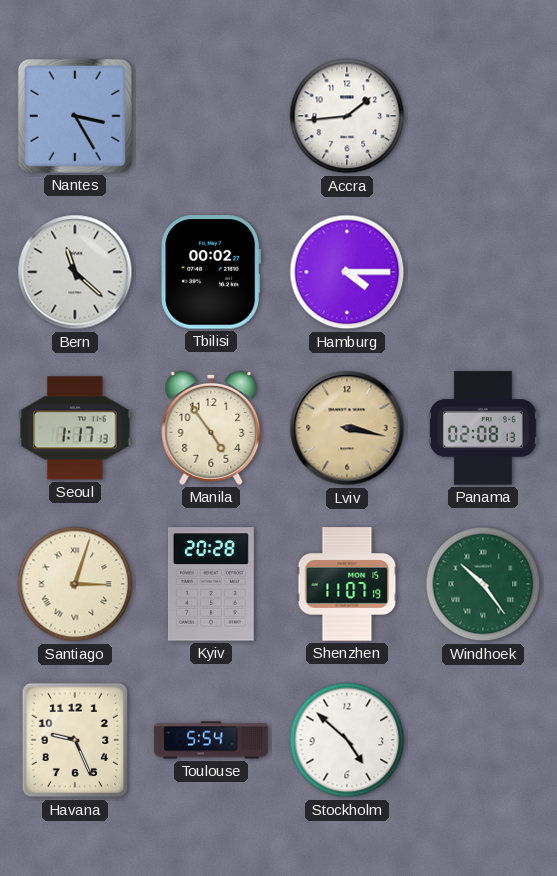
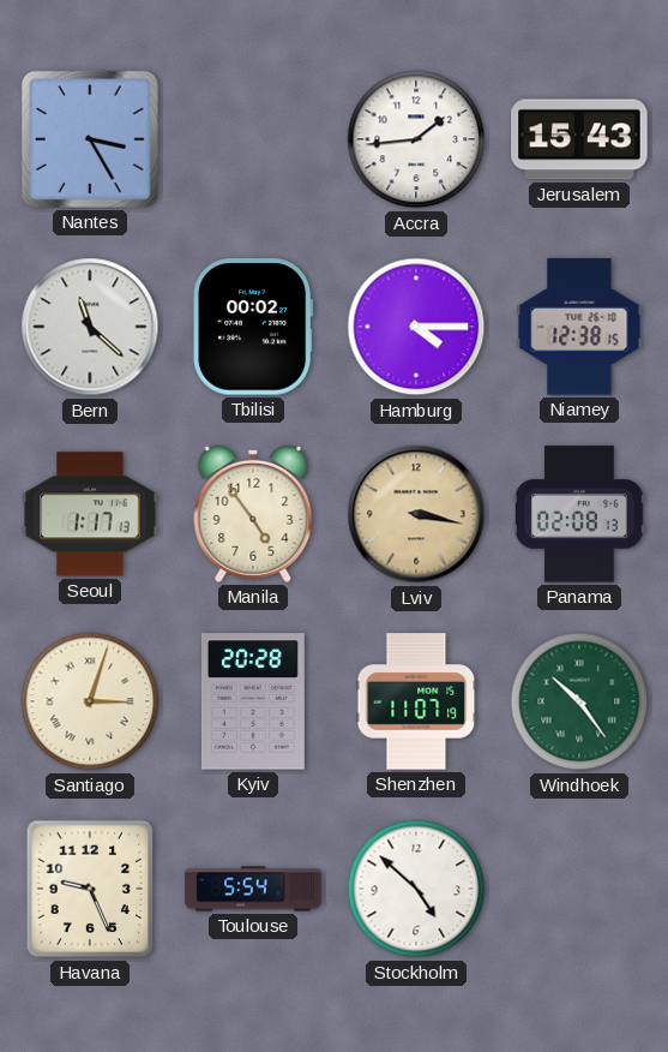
Jerusalem: none -> 15:43 (579, 139)
Niamey: none -> 12:38 (579, 327)
